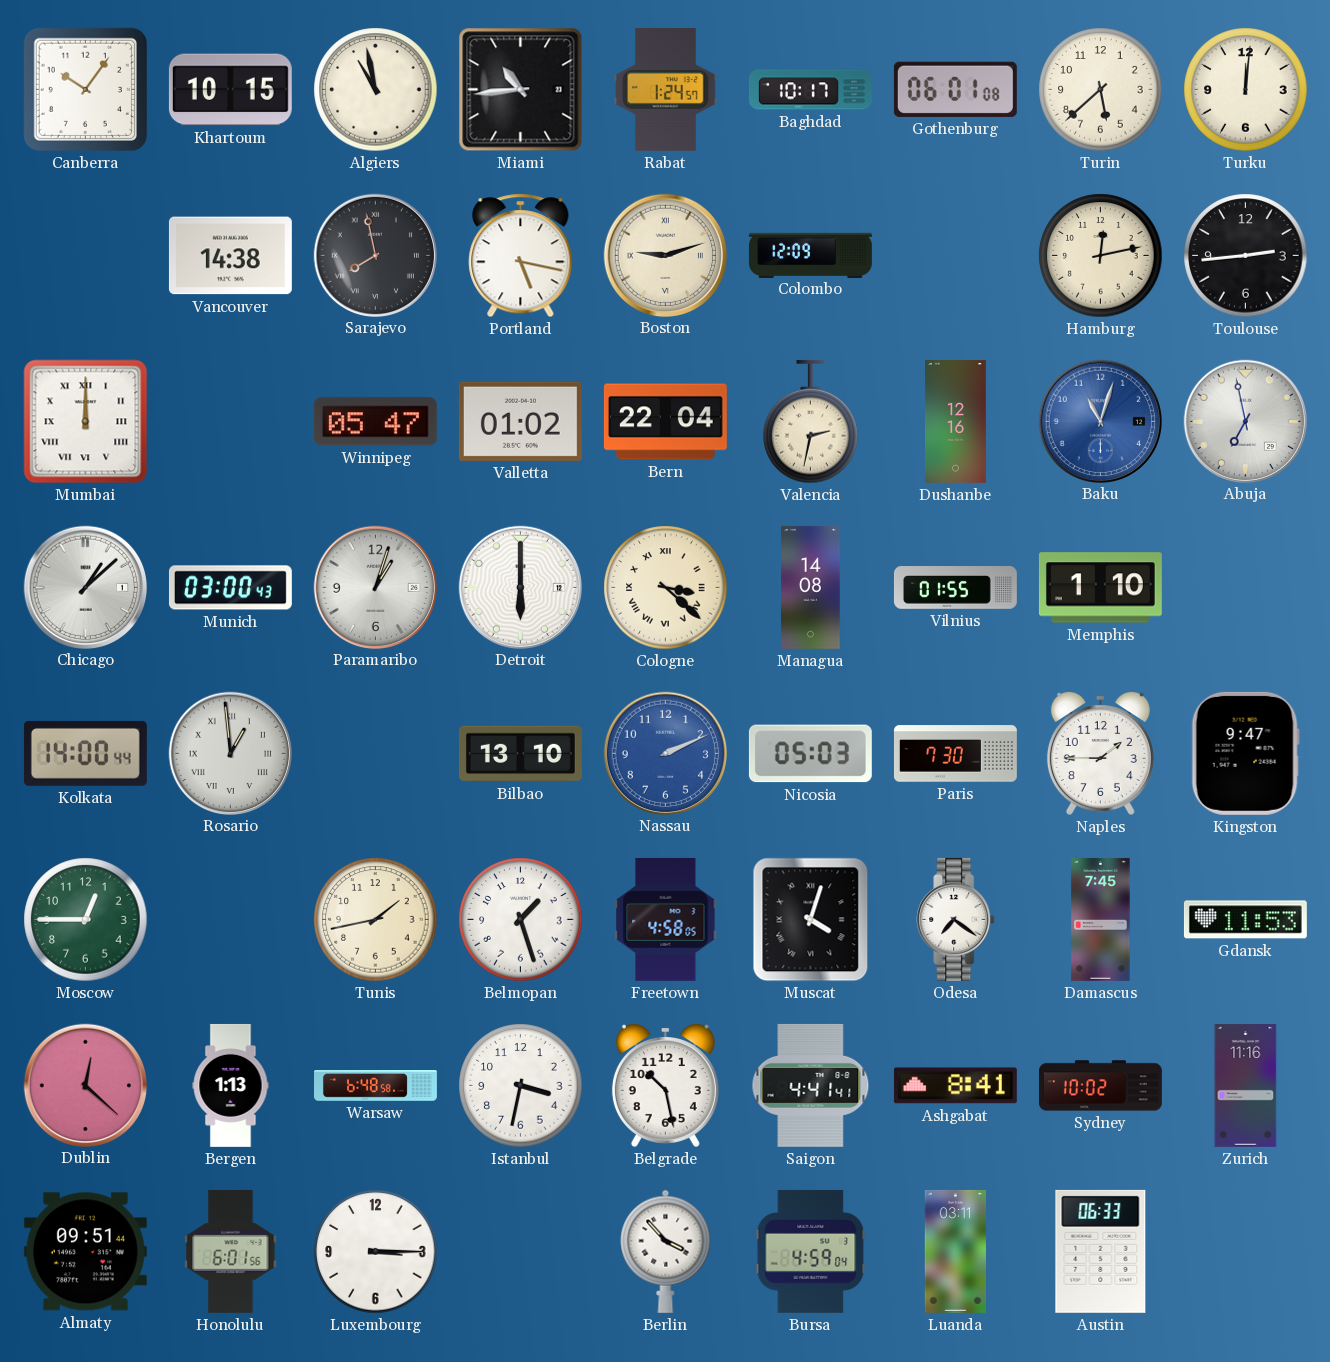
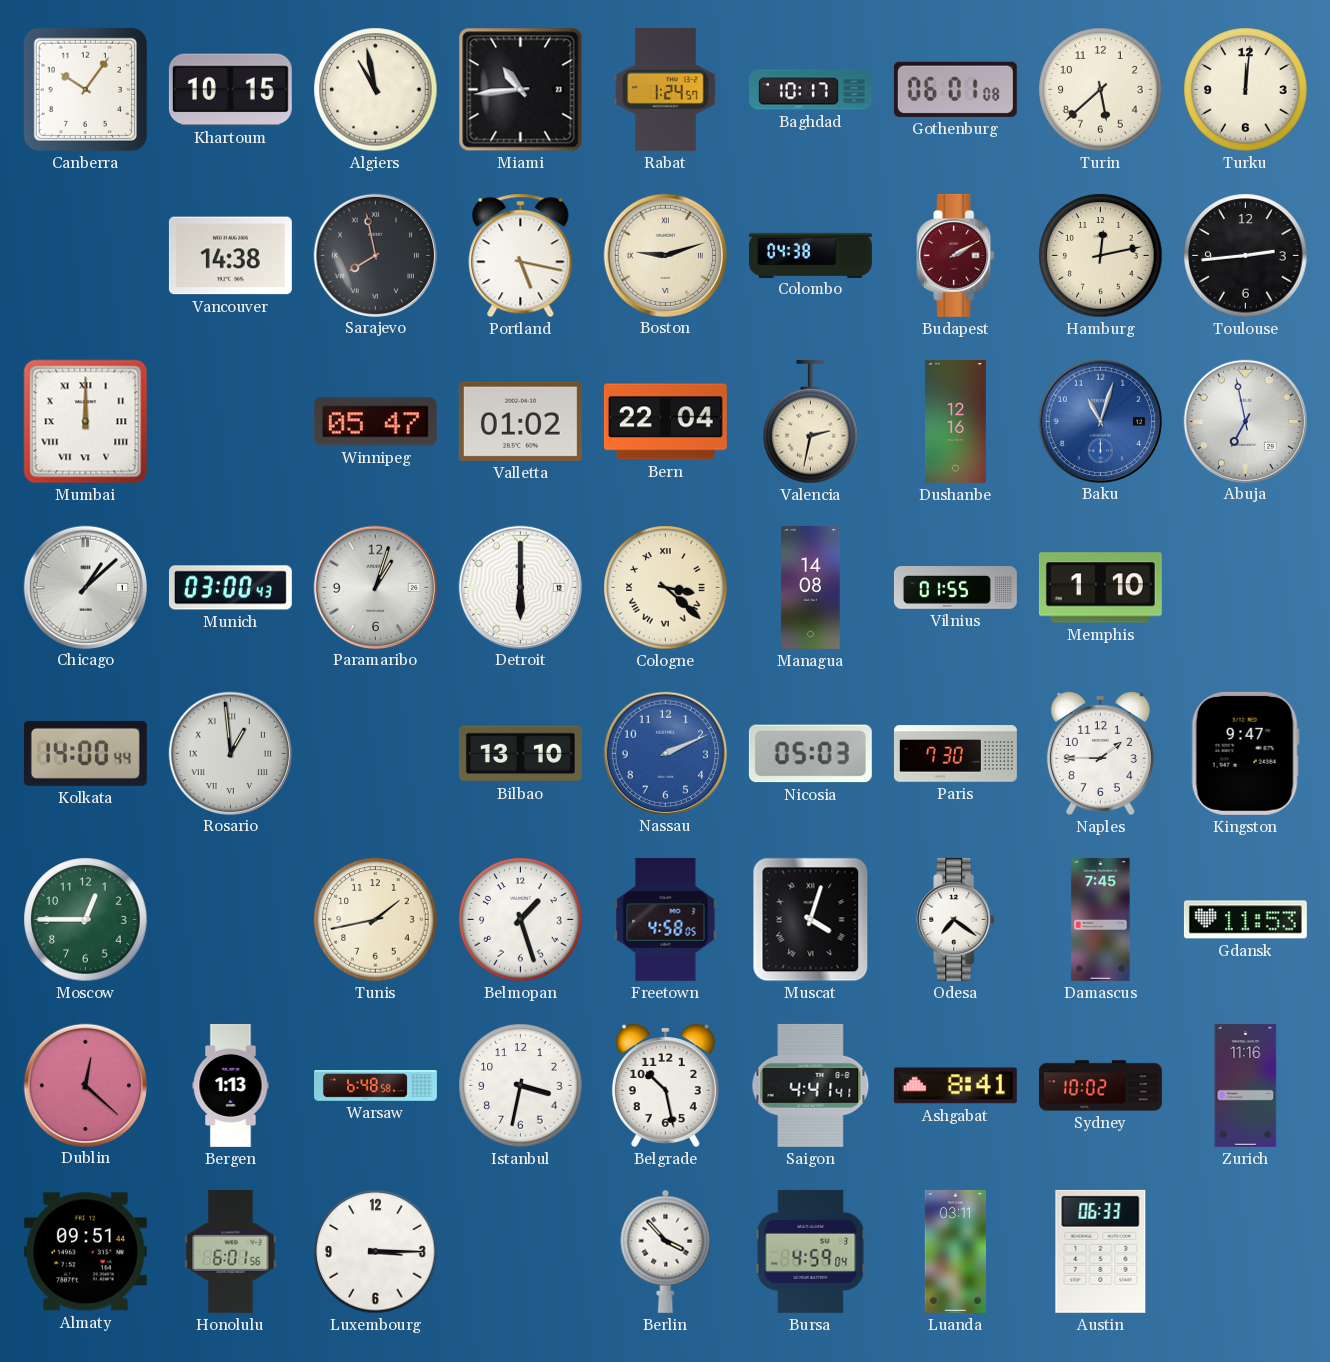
Colombo: 12:09 -> 04:38 (810, 255)
Budapest: none -> 2:10 (956, 255)
